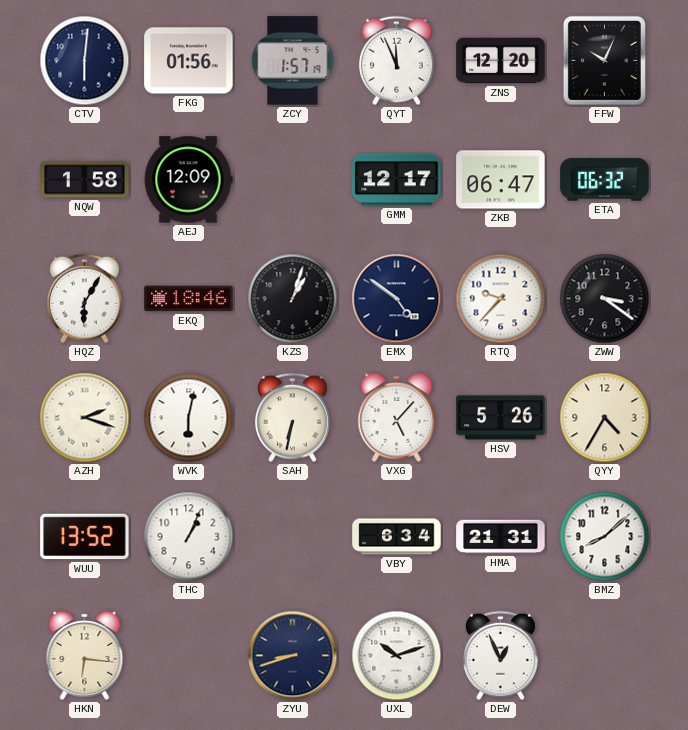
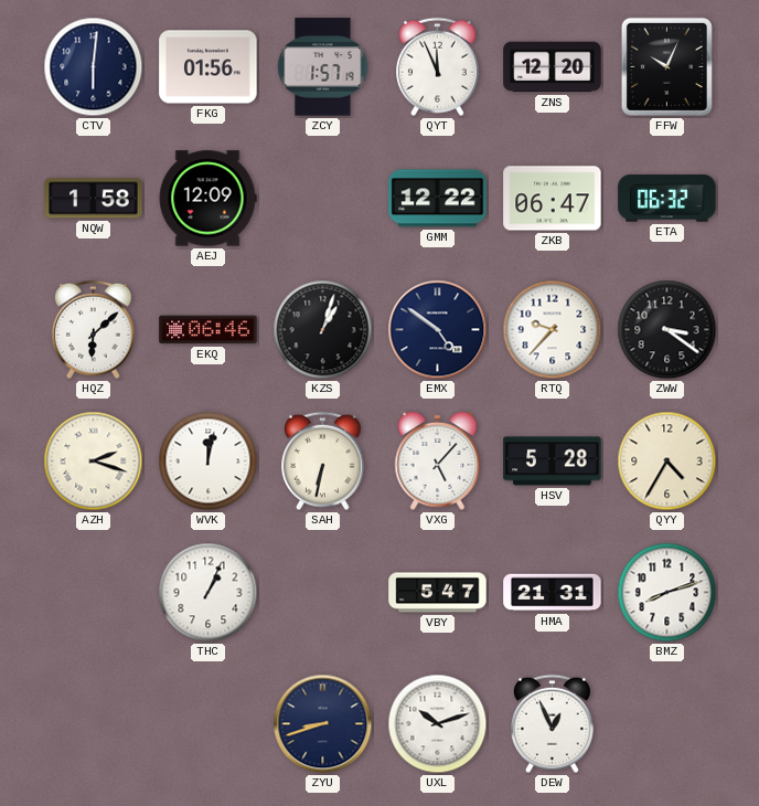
GMM: 12:17 -> 12:22 (438, 199)
HQZ: 6:05 -> 6:08 (93, 330)
EKQ: 18:46 -> 06:46 (209, 330)
WVK: 6:02 -> 12:02 (209, 462)
HSV: 5:26 -> 5:28 (553, 462)
WUU: 13:52 -> none (85, 537)
VBY: 6:34 -> 5:47 (438, 593)
BMZ: 8:08 -> 8:12 (667, 593)
HKN: 6:16 -> none (85, 655)
